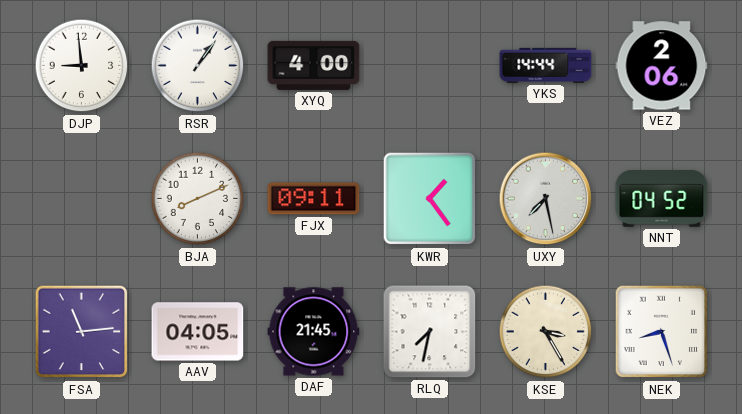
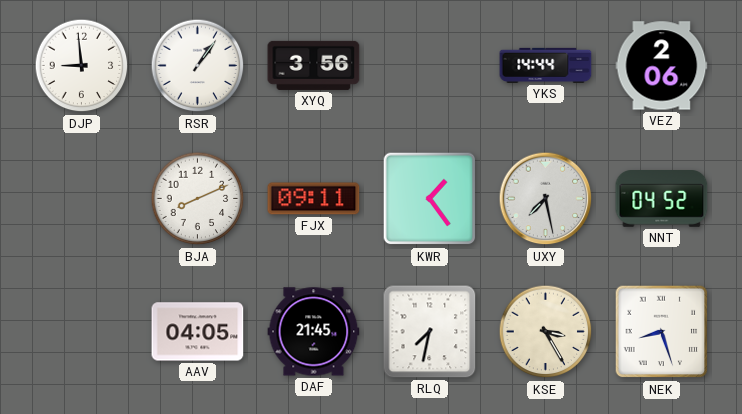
XYQ: 4:00 -> 3:56 (314, 65)
FSA: 11:14 -> none (82, 332)
